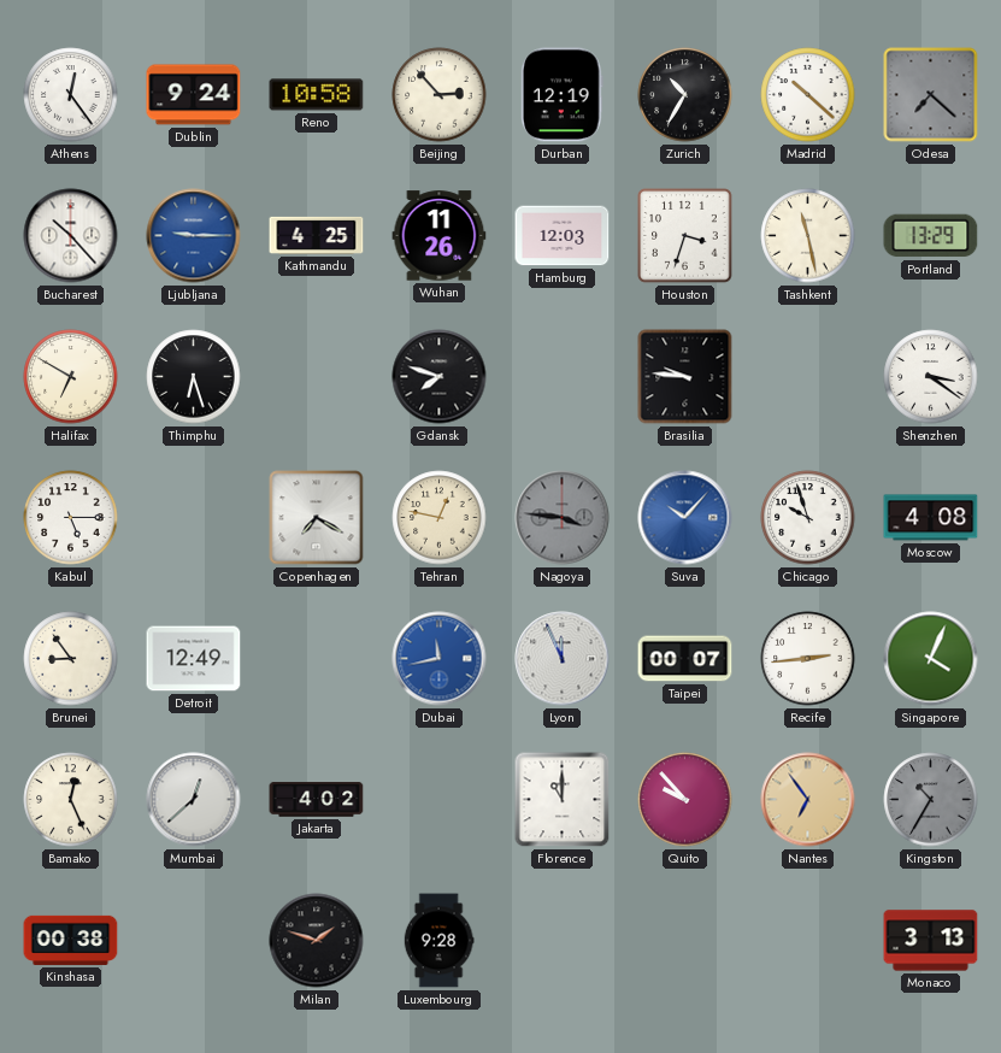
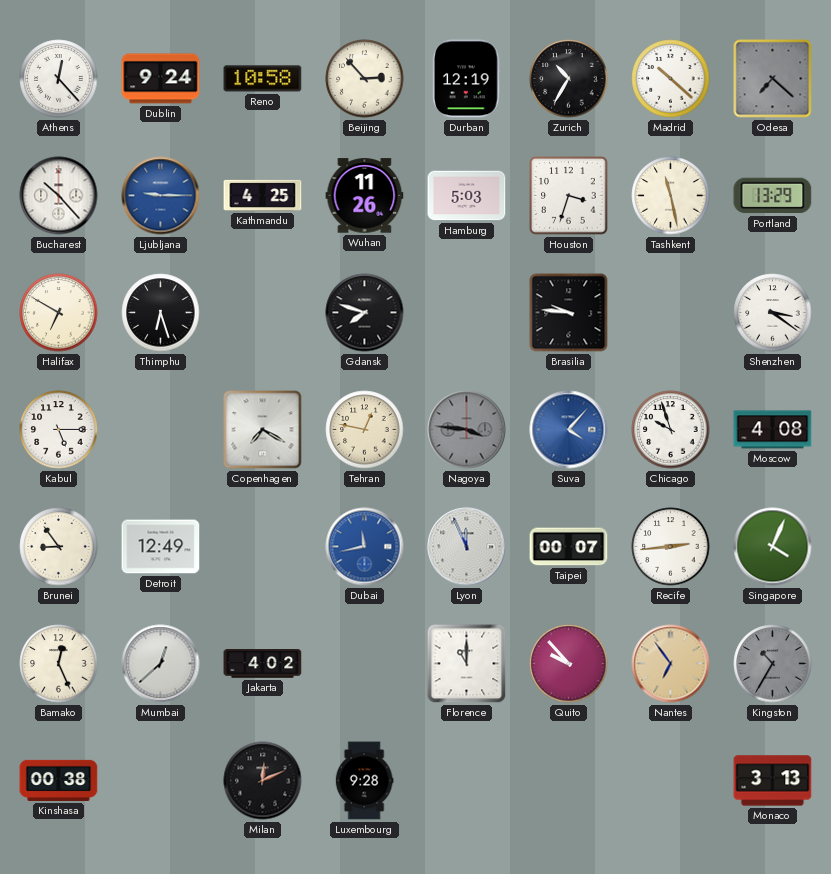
Athens: 12:24 -> 12:23 (59, 79)
Hamburg: 12:03 -> 5:03 (467, 196)
Suva: 10:07 -> 4:07 (569, 430)
Milan: 1:48 -> 12:11 (263, 781)
